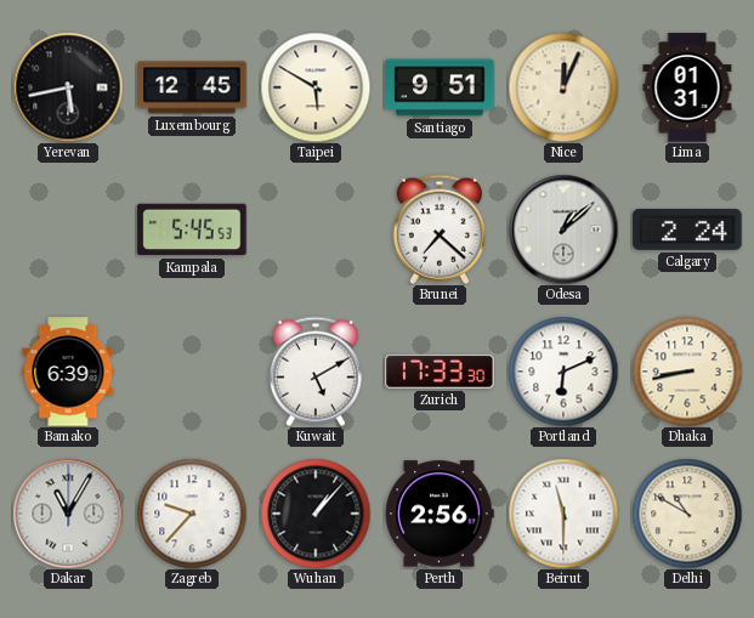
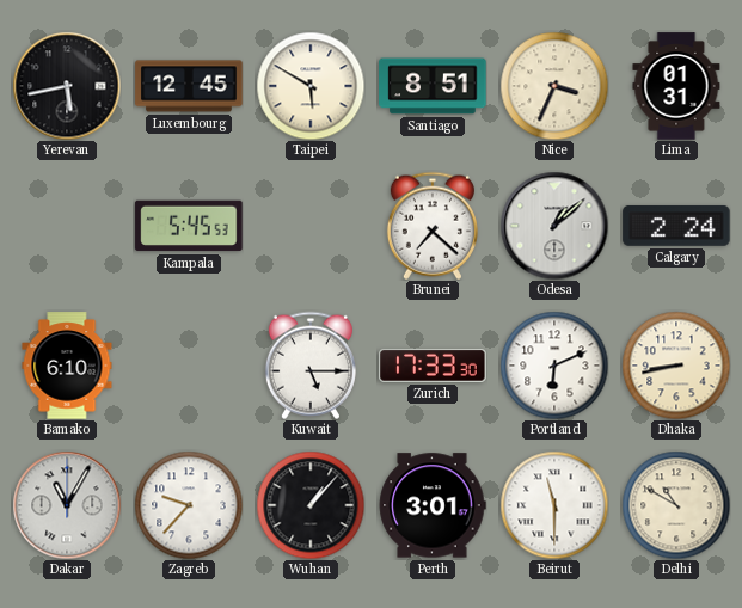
Santiago: 9:51 -> 8:51 (433, 86)
Nice: 12:04 -> 3:34 (554, 86)
Bamako: 6:39 -> 6:10 (67, 366)
Kuwait: 5:10 -> 5:15 (311, 366)
Perth: 2:56 -> 3:01 (433, 505)
